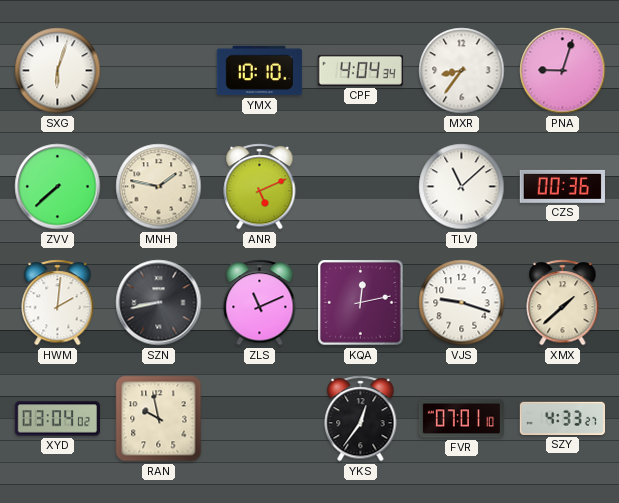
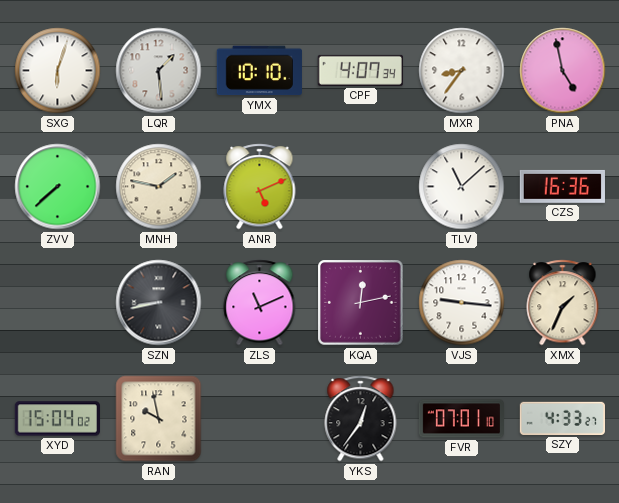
LQR: none -> 1:29 (159, 71)
CPF: 4:04 -> 4:07 (360, 70)
PNA: 9:03 -> 4:58 (563, 71)
CZS: 00:36 -> 16:36 (562, 186)
HWM: 2:01 -> none (58, 303)
VJS: 9:18 -> 9:16 (462, 303)
XMX: 1:38 -> 1:34 (563, 303)
XYD: 03:04 -> 15:04 (57, 419)
